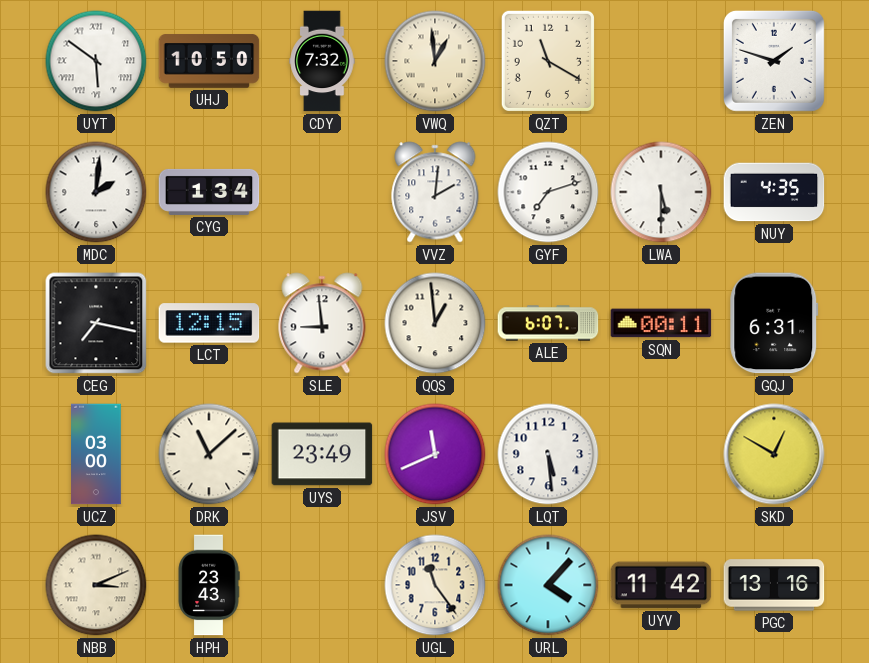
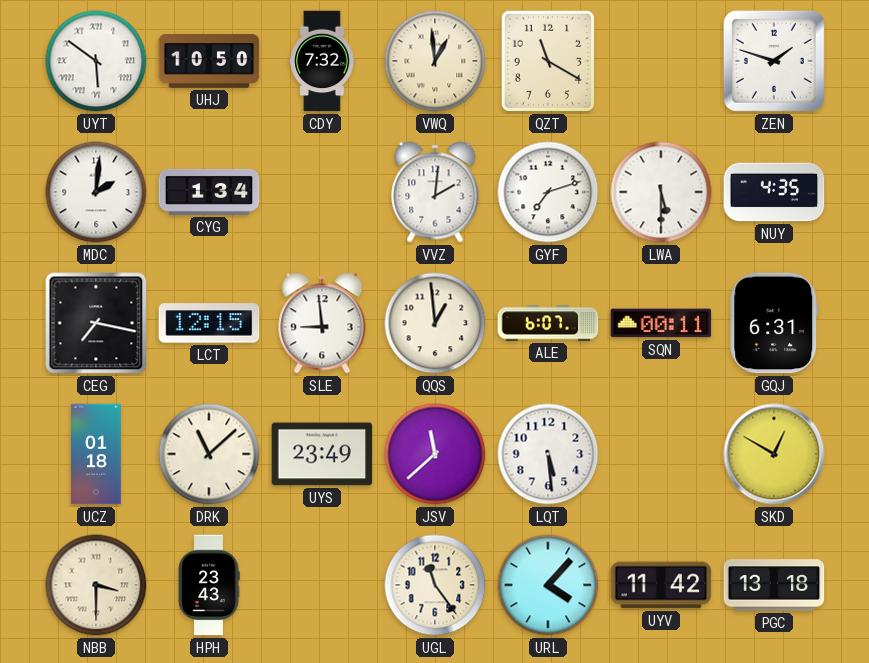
UCZ: 03:00 -> 01:18 (96, 454)
JSV: 11:41 -> 11:38 (435, 454)
NBB: 3:11 -> 3:30 (96, 585)
PGC: 13:16 -> 13:18 (774, 585)
